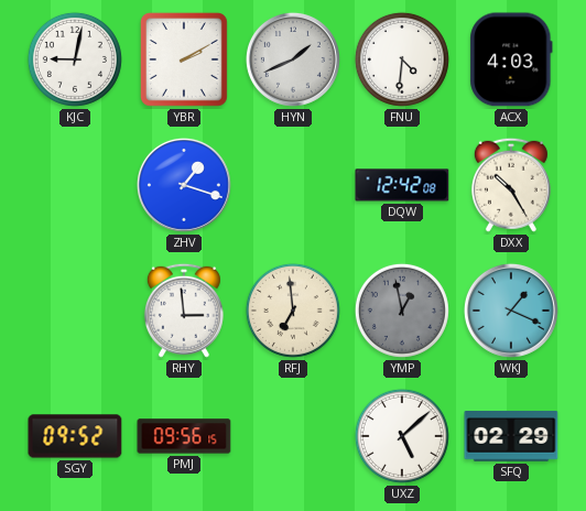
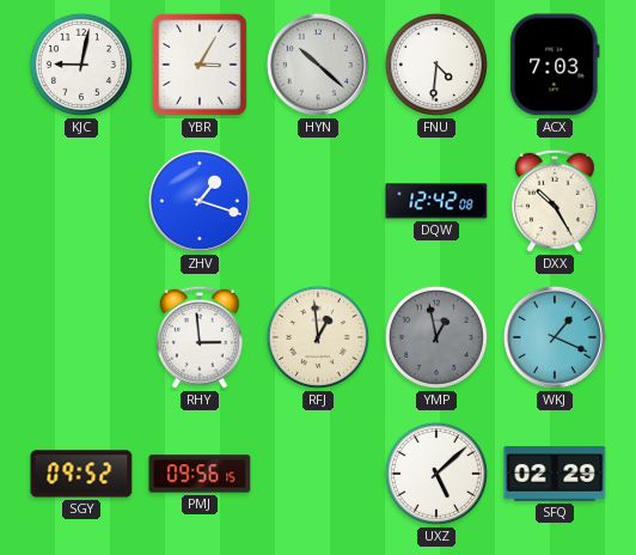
YBR: 2:10 -> 3:05 (200, 65)
HYN: 1:41 -> 10:22 (318, 65)
ACX: 4:03 -> 7:03 (555, 65)
RFJ: 6:59 -> 12:59 (318, 337)
